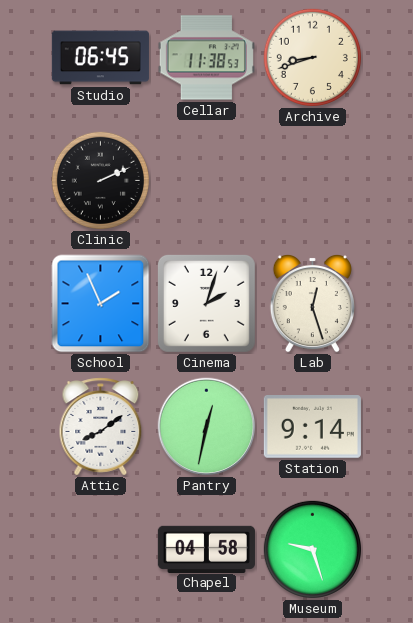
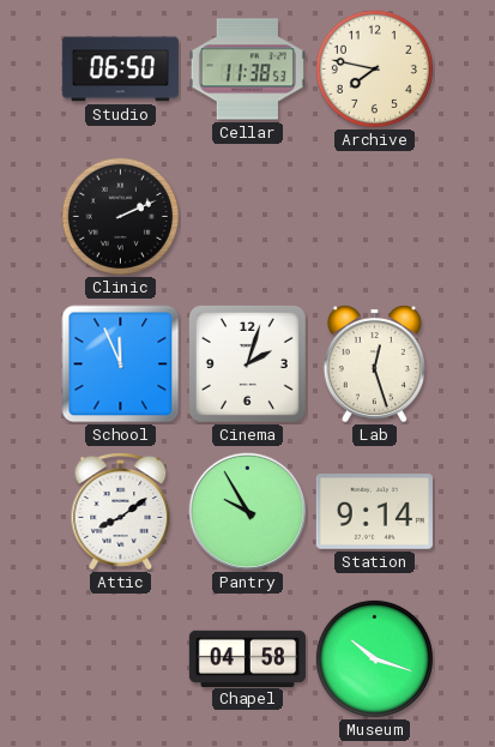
Studio: 06:45 -> 06:50 (120, 70)
Archive: 8:42 -> 7:47 (374, 68)
School: 1:56 -> 11:56 (121, 365)
Pantry: 12:32 -> 9:55 (248, 512)
Museum: 9:27 -> 10:18 (374, 658)
